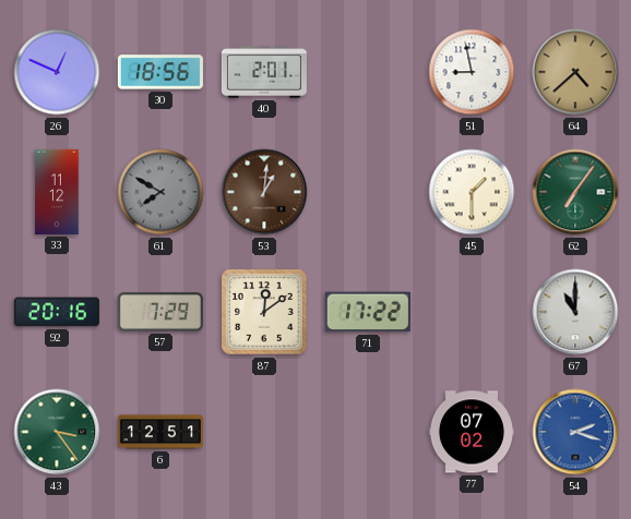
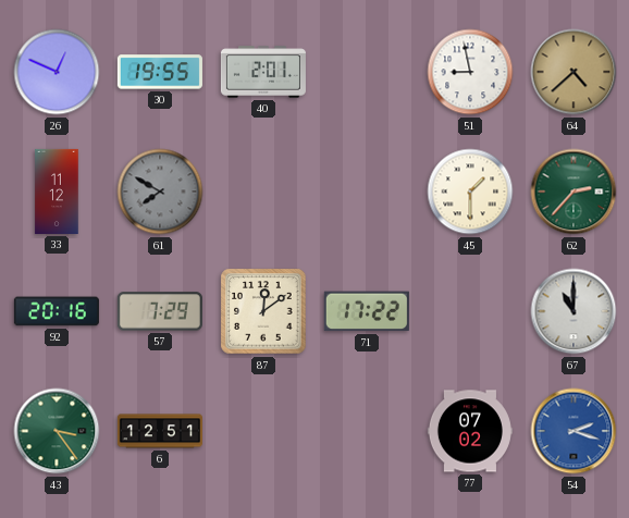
30: 18:56 -> 19:55 (160, 72)
53: 1:01 -> none (264, 192)
62: 7:06 -> 2:37 (573, 192)
